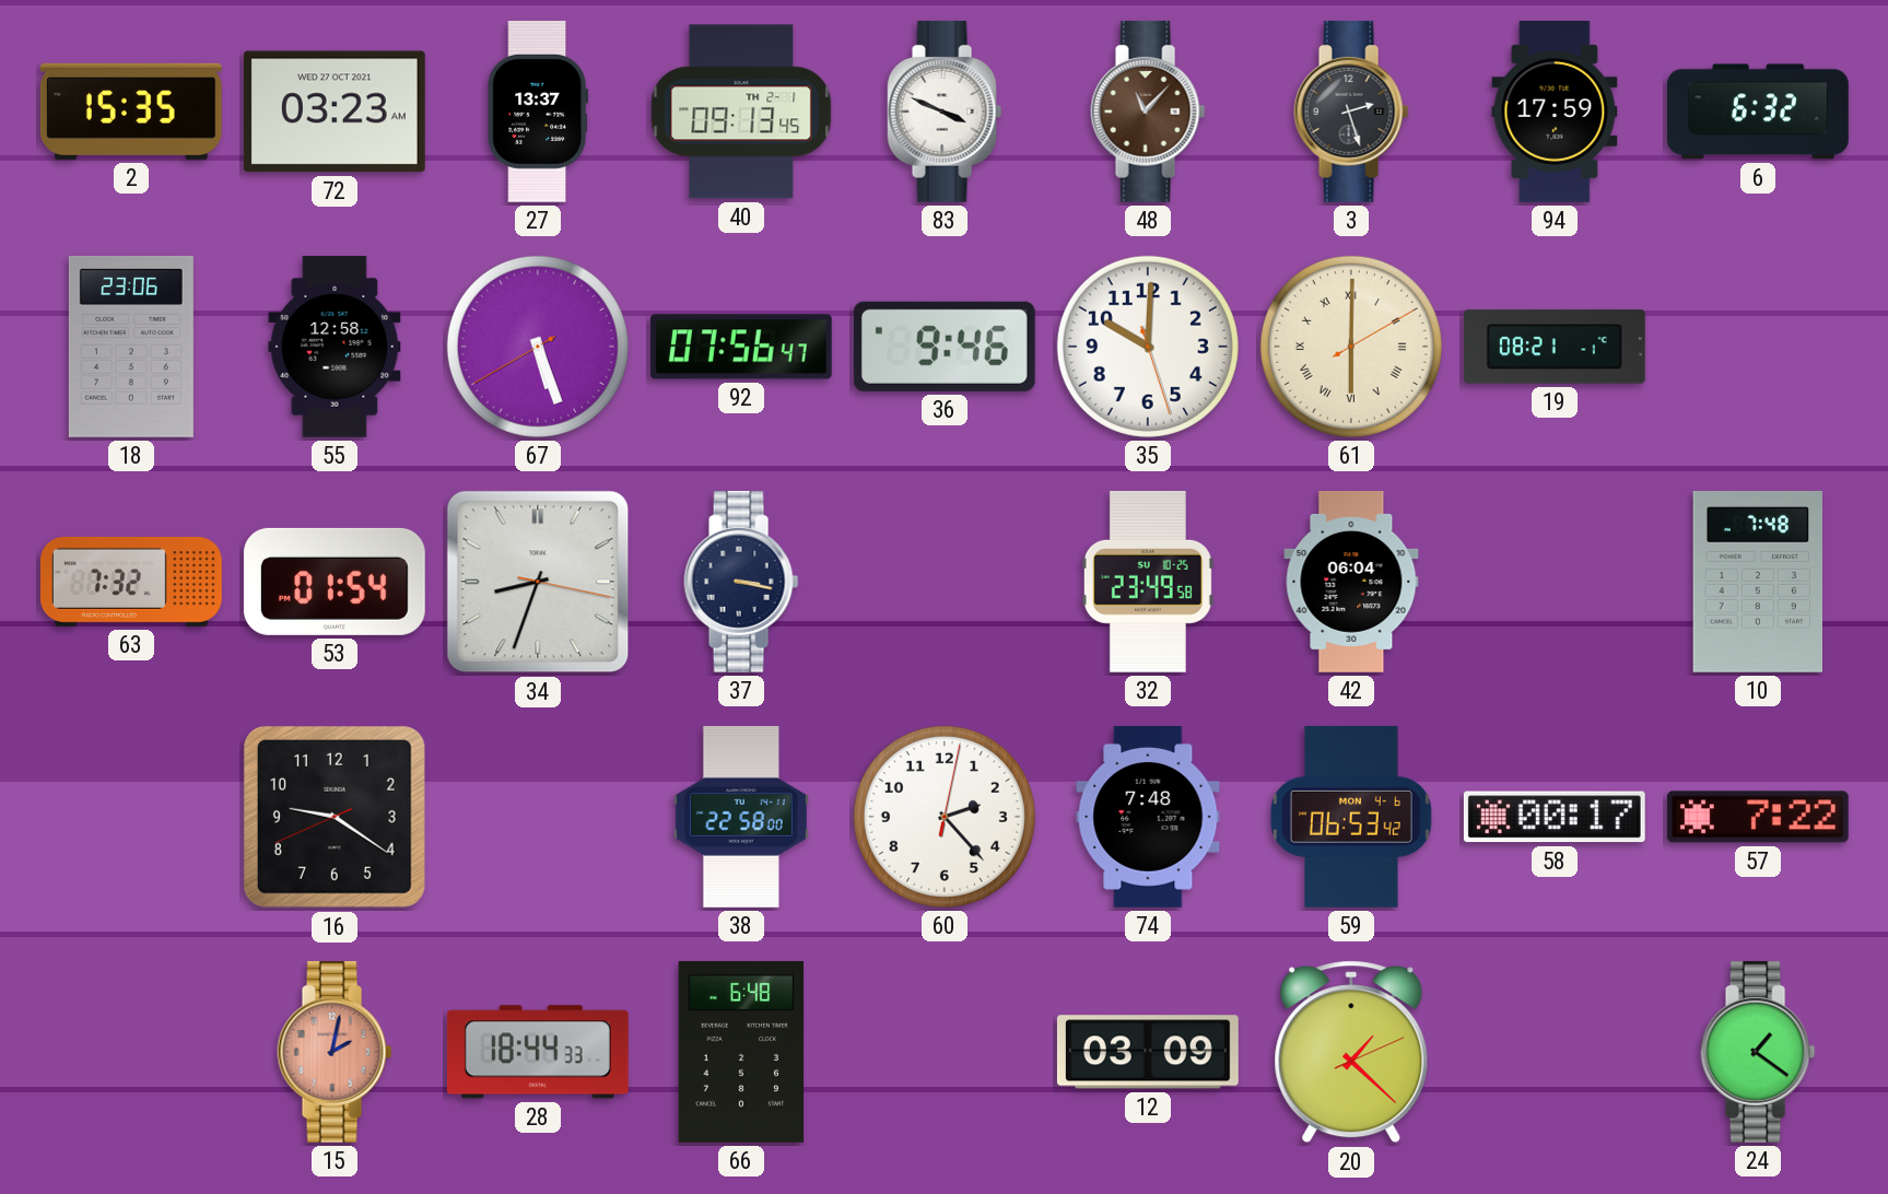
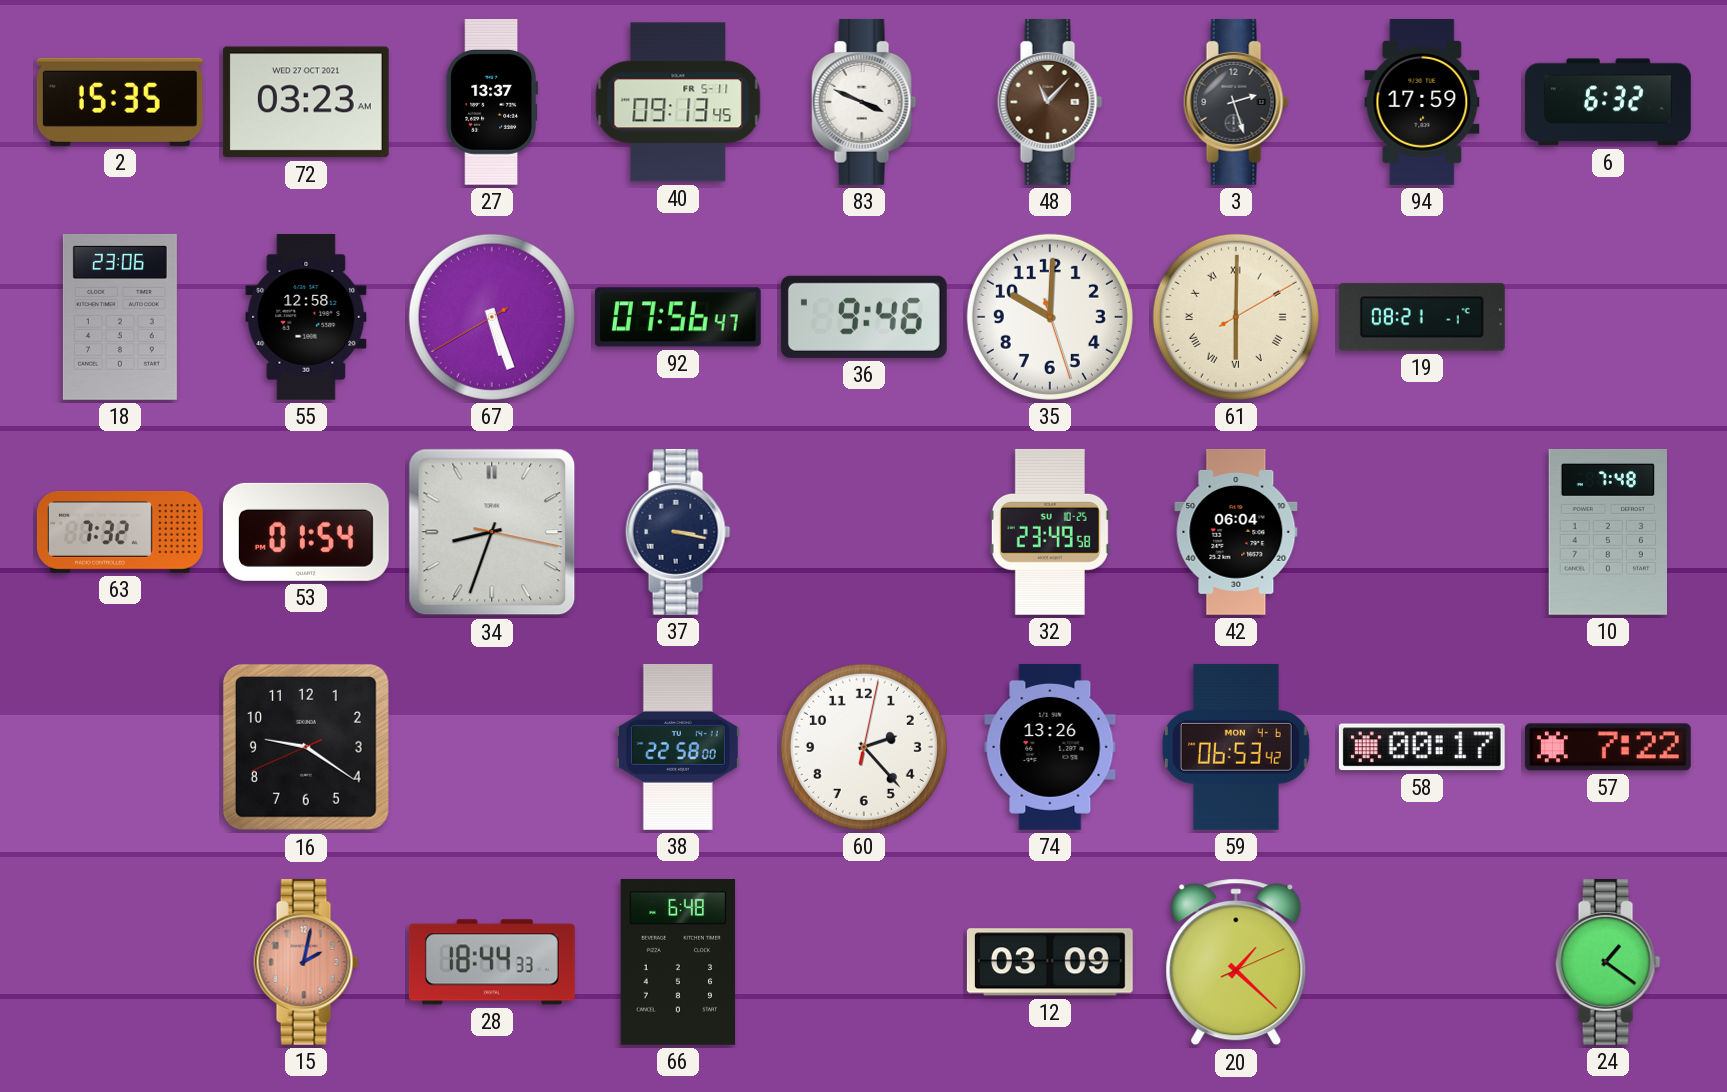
40 date: TH 2-1 -> FR 5-11 (678, 102)
74: 7:48 -> 13:26 (1050, 747)
